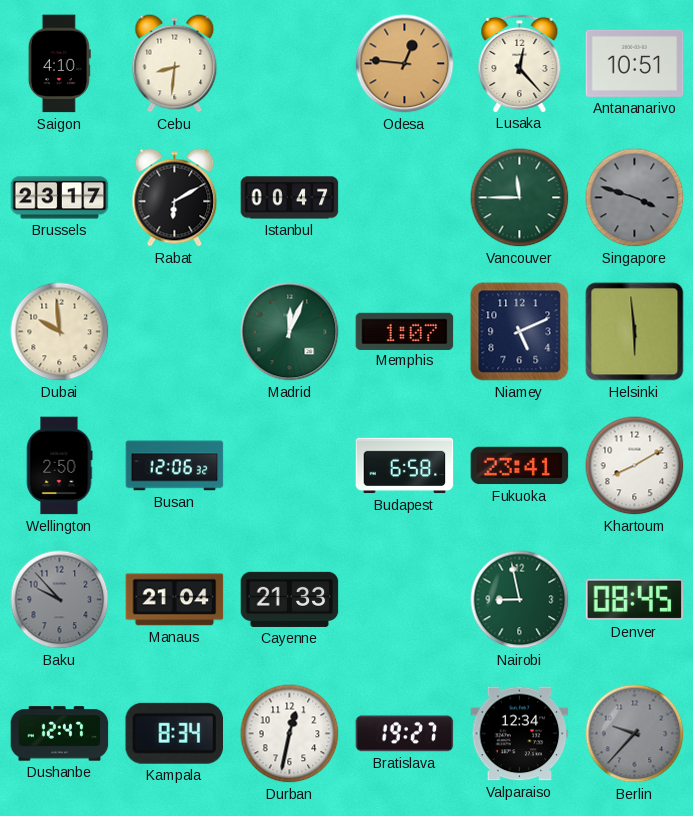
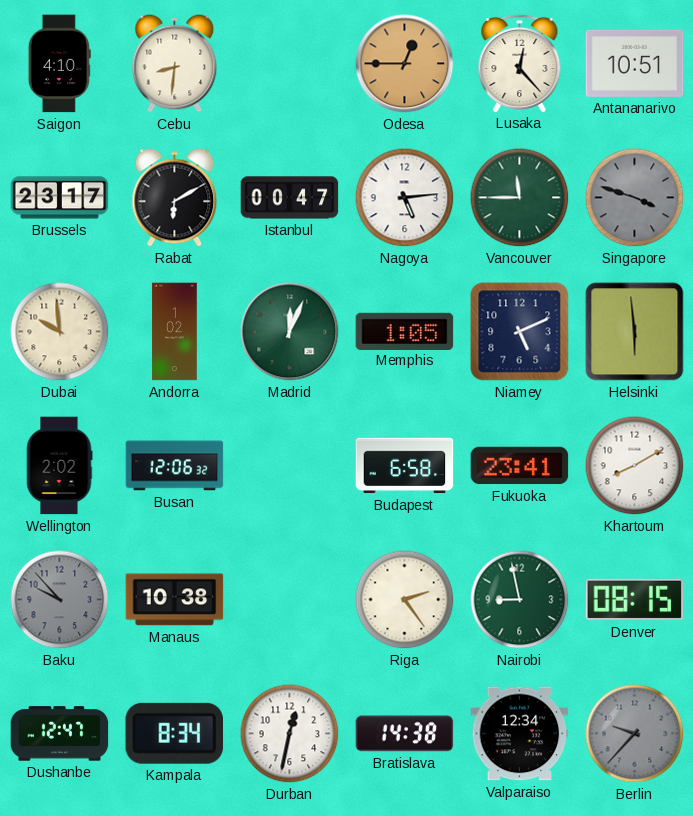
Odesa: 12:46 -> 12:45 (405, 64)
Nagoya: none -> 5:14 (405, 198)
Andorra: none -> 1:02 (175, 332)
Memphis: 1:07 -> 1:05 (405, 331)
Wellington: 2:50 -> 2:02 (59, 466)
Manaus: 21:04 -> 10:38 (175, 600)
Cayenne: 21:33 -> none (290, 599)
Riga: none -> 2:24 (405, 600)
Denver: 08:45 -> 08:15 (635, 600)
Bratislava: 19:27 -> 14:38 (405, 734)
